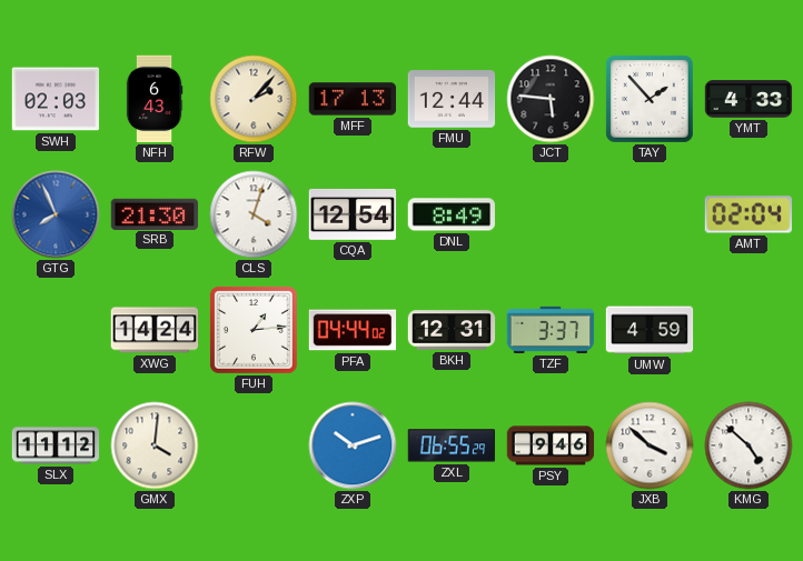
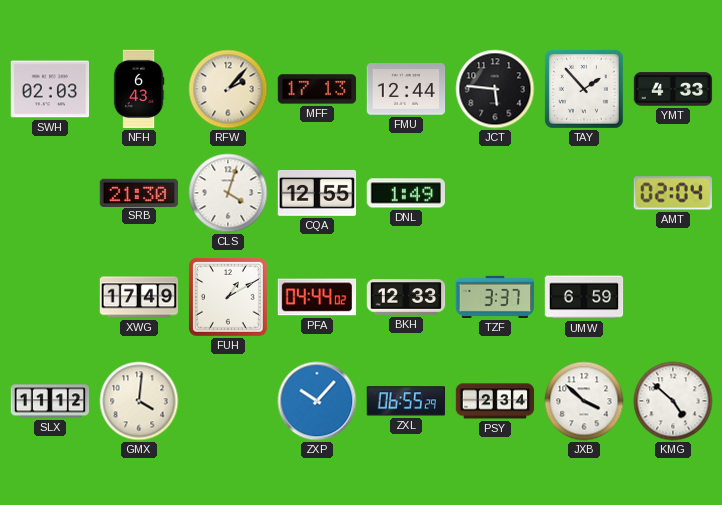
GTG: 7:56 -> none (56, 214)
CQA: 12:54 -> 12:55 (317, 193)
DNL: 8:49 -> 1:49 (405, 193)
XWG: 14:24 -> 17:49 (139, 297)
FUH: 1:14 -> 1:10 (228, 297)
BKH: 12:31 -> 12:33 (406, 297)
UMW: 4:59 -> 6:59 (584, 297)
ZXP: 10:12 -> 10:07 (317, 401)
PSY: 9:46 -> 2:34 (495, 401)
